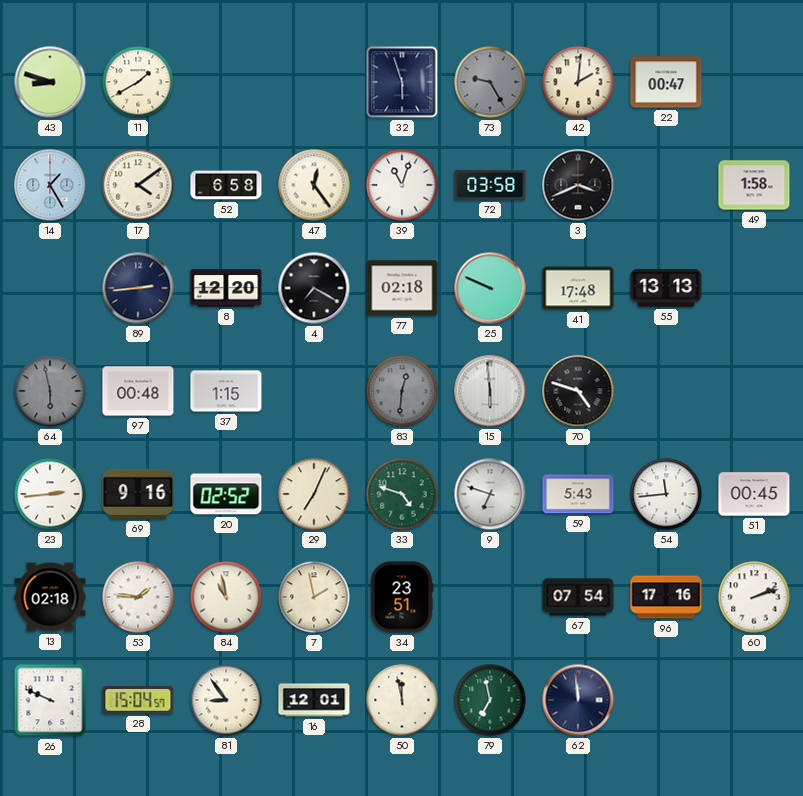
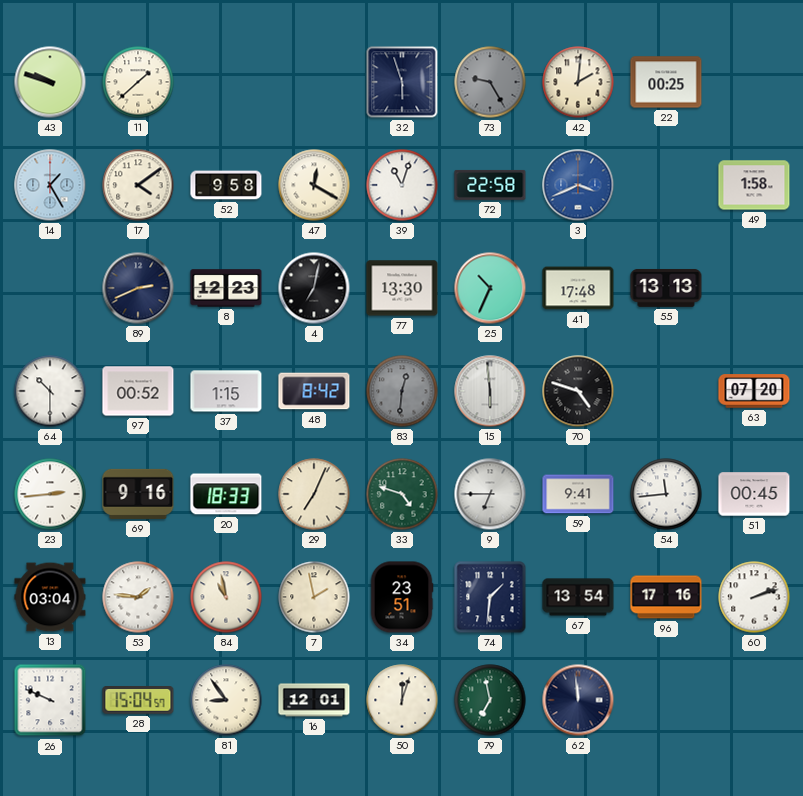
43: 8:48 -> 9:48 (50, 82)
11: 1:40 -> 1:38 (138, 82)
22: 00:47 -> 00:25 (666, 82)
52: 6:58 -> 9:58 (226, 185)
47: 12:24 -> 12:20 (314, 185)
72: 03:58 -> 22:58 (490, 185)
3 dial: black -> blue (578, 185)
89: 2:44 -> 2:41 (138, 288)
8: 12:20 -> 12:23 (226, 288)
4: 7:20 -> 7:02 (314, 288)
77: 02:18 -> 13:30 (402, 288)
25: 9:49 -> 10:34 (490, 288)
64: 5:58 -> 10:30 (50, 391)
64 dial: grey -> white (50, 391)
97: 00:48 -> 00:52 (138, 391)
48: none -> 8:42 (314, 391)
63: none -> 07:20 (754, 391)
20: 02:52 -> 18:33 (226, 494)
9: 6:48 -> 6:45 (490, 494)
59: 5:43 -> 9:41 (578, 494)
13: 02:18 -> 03:04 (50, 597)
74: none -> 1:31 (490, 597)
67: 07:54 -> 13:54 (578, 597)
50: 11:58 -> 12:03 (402, 700)
